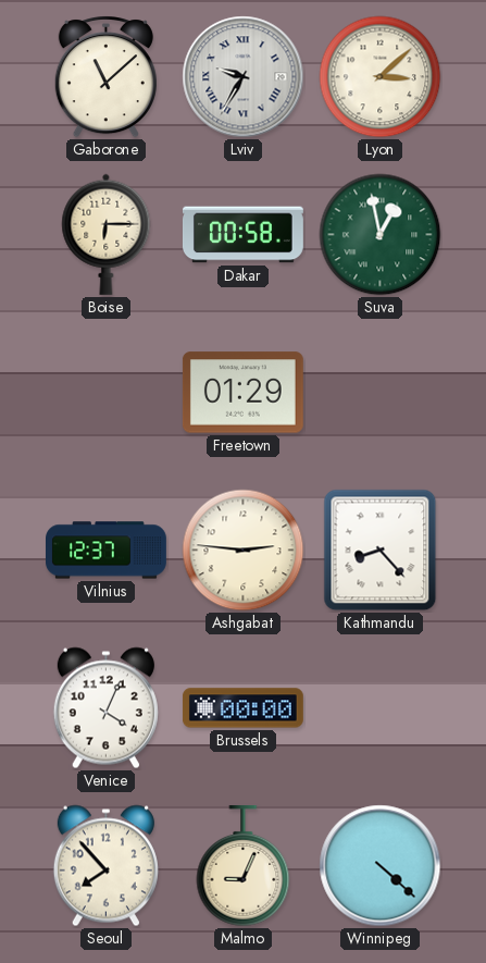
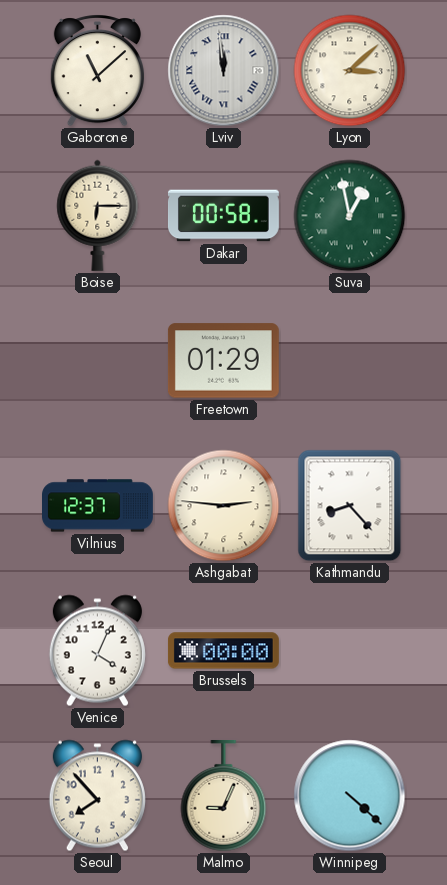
Lviv: 9:35 -> 11:59 (224, 71)
